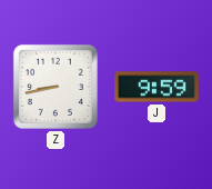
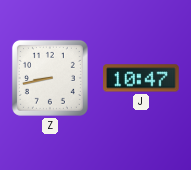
J: 9:59 -> 10:47 (141, 78)
